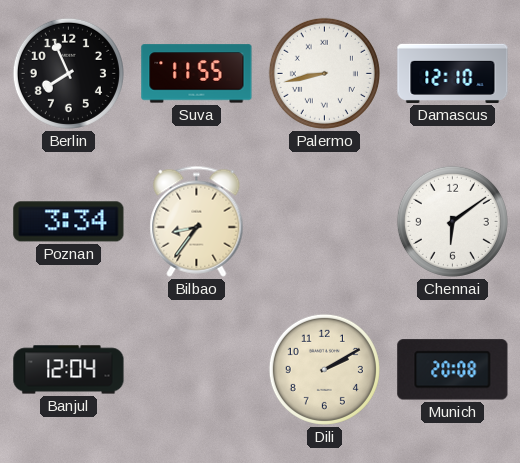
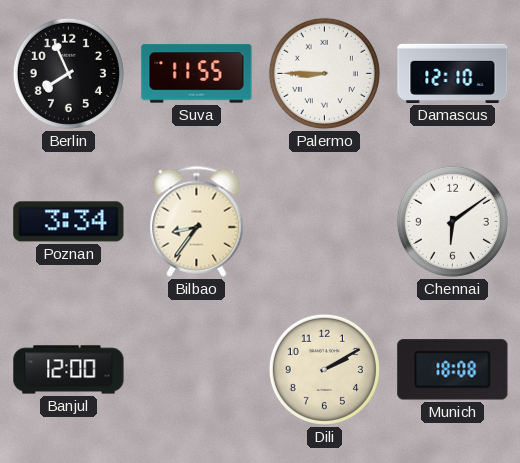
Palermo: 8:43 -> 8:45 (324, 73)
Banjul: 12:04 -> 12:00 (69, 370)
Munich: 20:08 -> 18:08 (453, 370)
